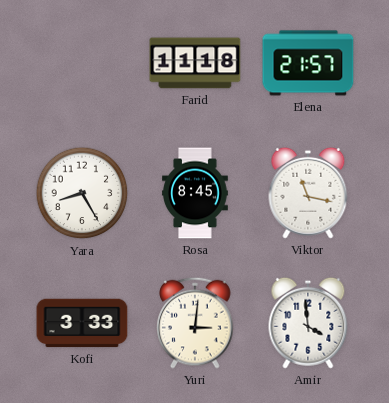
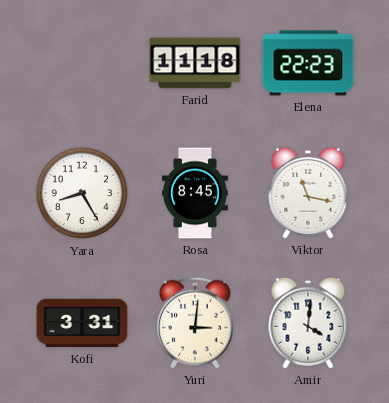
Elena: 21:57 -> 22:23 (308, 63)
Kofi: 3:33 -> 3:31 (82, 323)
Amir: 3:59 -> 4:01 (308, 323)
